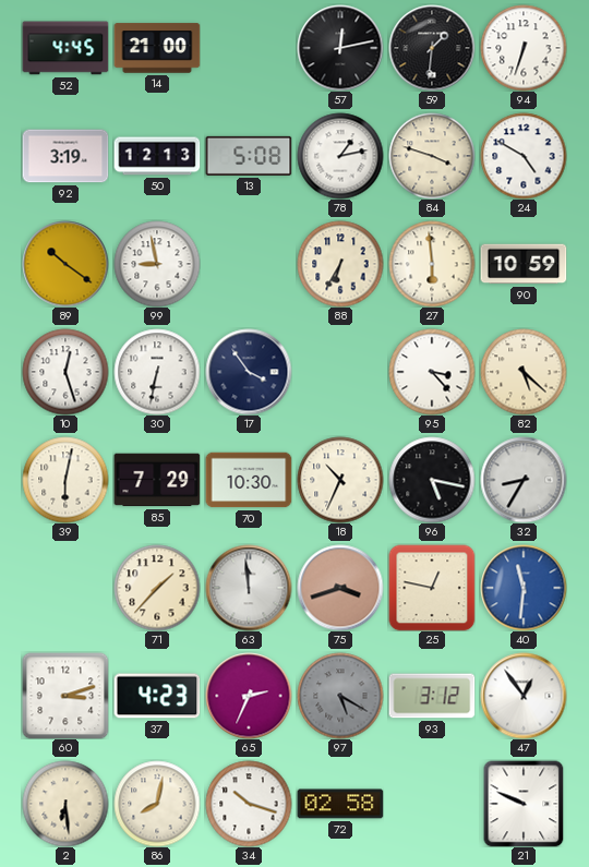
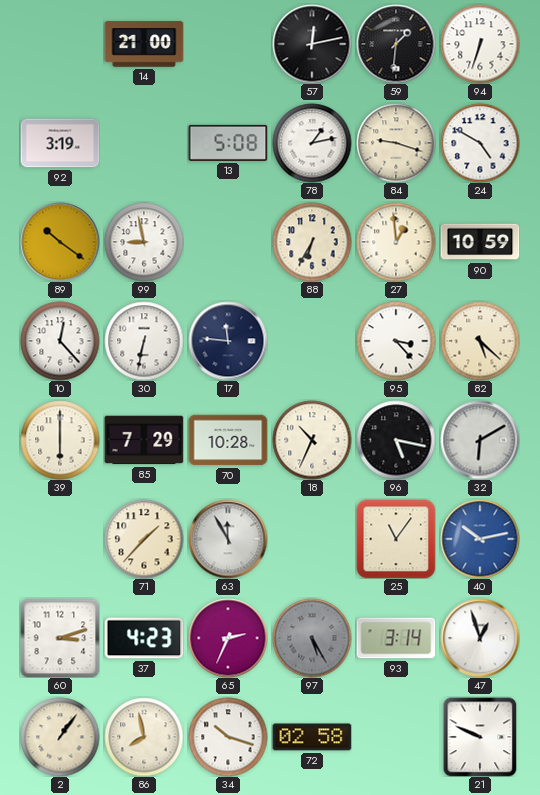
52: 4:45 -> none (65, 48)
50: 12:13 -> none (157, 156)
84: 3:48 -> 9:18 (396, 143)
27: 5:59 -> 12:59 (396, 242)
10: 12:27 -> 12:23 (60, 341)
17: 3:54 -> 11:46 (228, 341)
39: 6:02 -> 6:00 (60, 440)
70: 10:30 -> 10:28 (228, 440)
32: 8:35 -> 6:10 (480, 440)
63: 11:59 -> 11:55 (228, 539)
75: 3:42 -> none (340, 588)
25: 12:47 -> 11:06 (396, 539)
40: 11:31 -> 10:13 (480, 539)
97: 5:20 -> 5:25 (312, 638)
93: 3:12 -> 3:14 (396, 638)
47: 12:54 -> 12:57 (480, 638)
2: 6:29 -> 1:06 (60, 737)
86: 8:02 -> 7:58 (144, 737)
